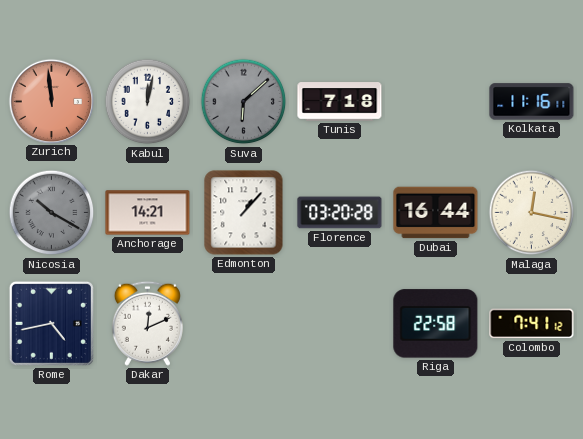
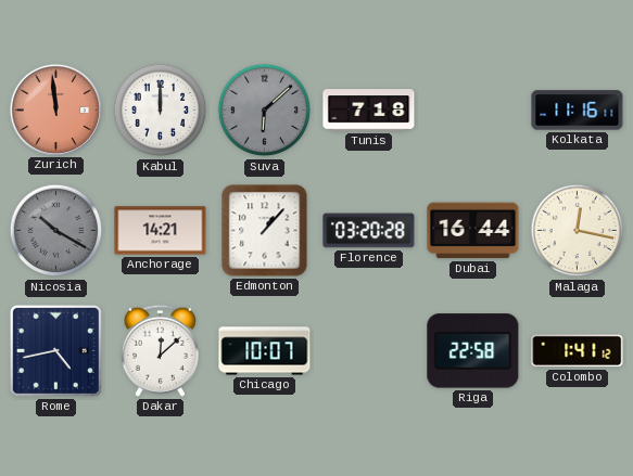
Kabul: 12:02 -> 12:00 (161, 111)
Dakar: 12:11 -> 12:08 (160, 350)
Chicago: none -> 10:07 (265, 351)
Colombo: 7:41 -> 1:41 (578, 351)
